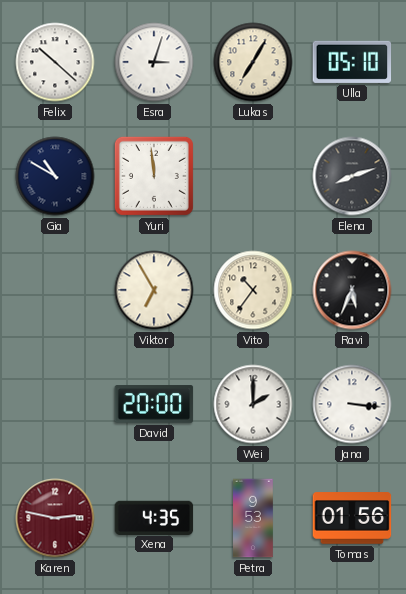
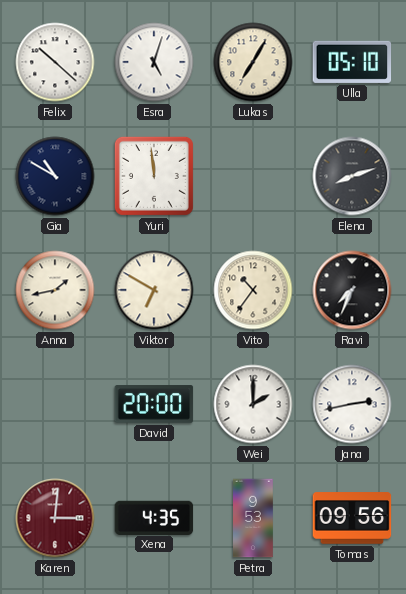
Esra: 3:03 -> 5:03 (154, 62)
Anna: none -> 1:43 (55, 290)
Viktor: 6:55 -> 6:50 (154, 290)
Ravi: 5:34 -> 7:34 (352, 290)
Jana: 3:16 -> 2:43 (352, 404)
Karen: 2:47 -> 3:01 (55, 518)
Tomas: 01:56 -> 09:56 (352, 518)
